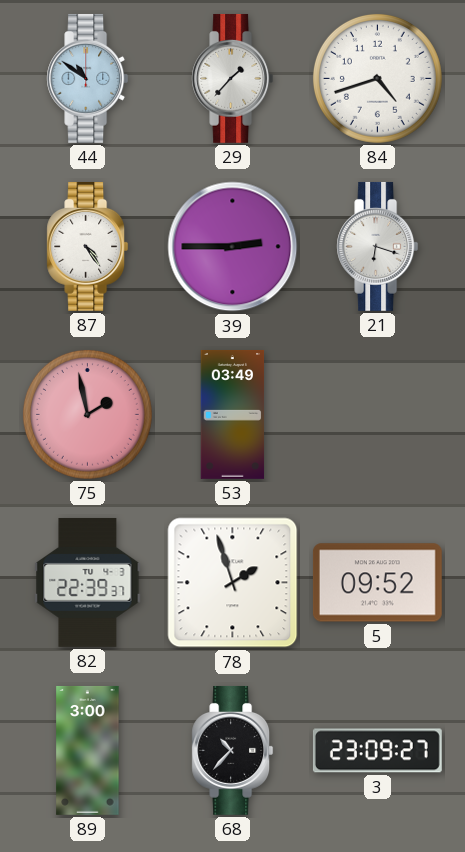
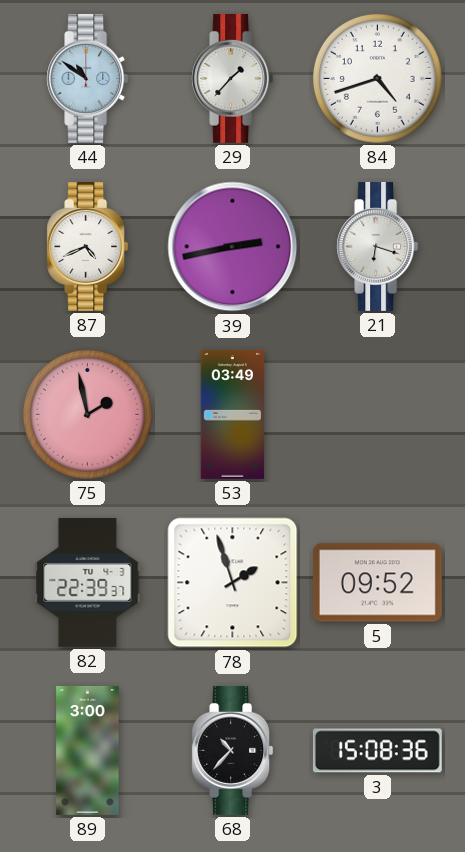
87: 4:24 -> 4:41 (88, 246)
39: 2:45 -> 2:43 (233, 247)
3: 23:09 -> 15:08 (377, 751)
